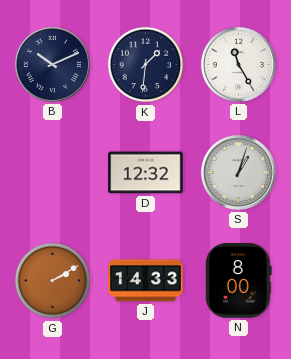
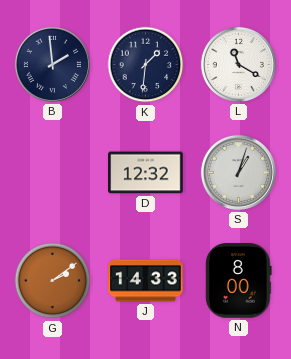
B: 10:11 -> 1:59 (52, 64)
L: 11:25 -> 11:20 (238, 64)
G: 2:10 -> 2:09 (53, 281)
